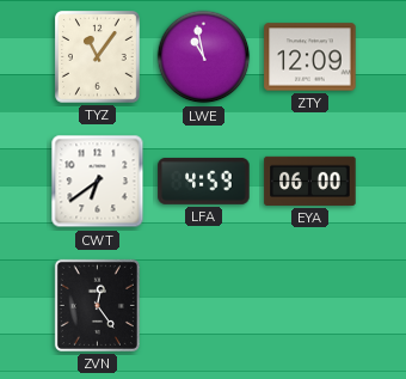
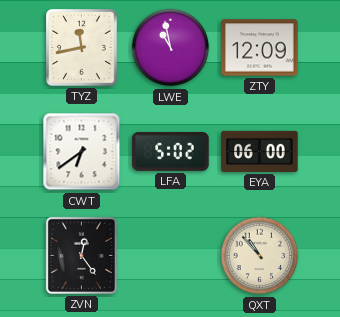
TYZ: 11:06 -> 11:43 (82, 48)
LFA: 4:59 -> 5:02 (171, 151)
QXT: none -> 10:53 (260, 256)
